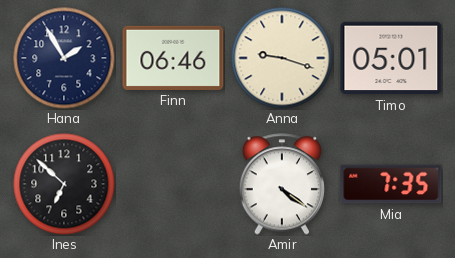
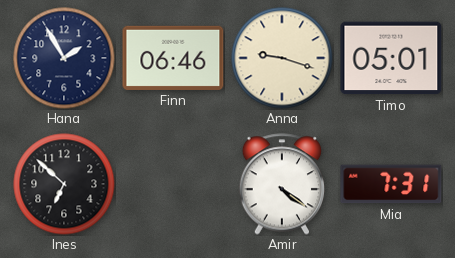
Mia: 7:35 -> 7:31 (391, 184)
